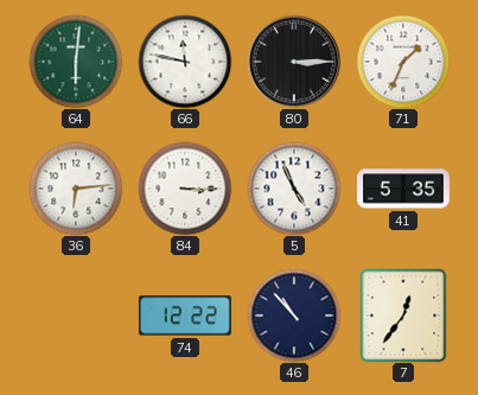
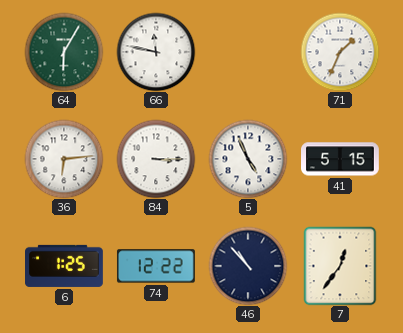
64: 6:01 -> 6:05 (64, 52)
80: 3:15 -> none (294, 62)
41: 5:35 -> 5:15 (341, 159)
6: none -> 1:25 (65, 266)
